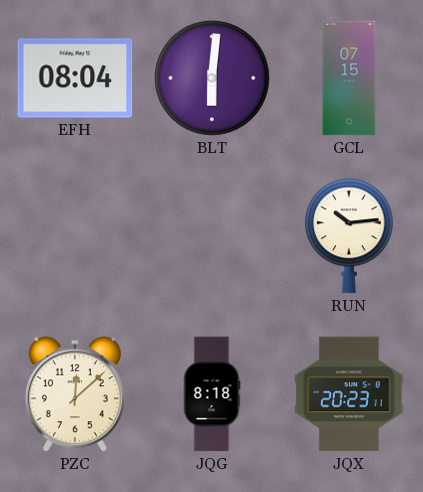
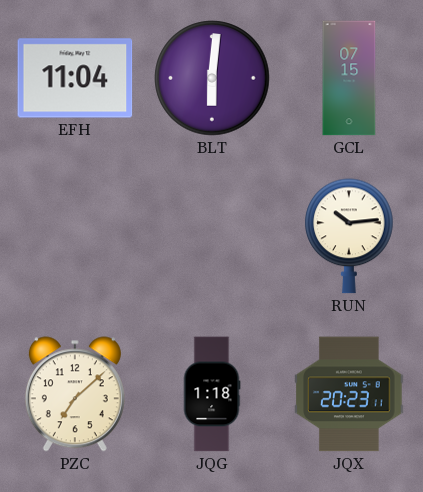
EFH: 08:04 -> 11:04 (75, 78)
PZC: 12:08 -> 7:08 (75, 394)
JQG: 8:18 -> 1:18 (212, 394)
